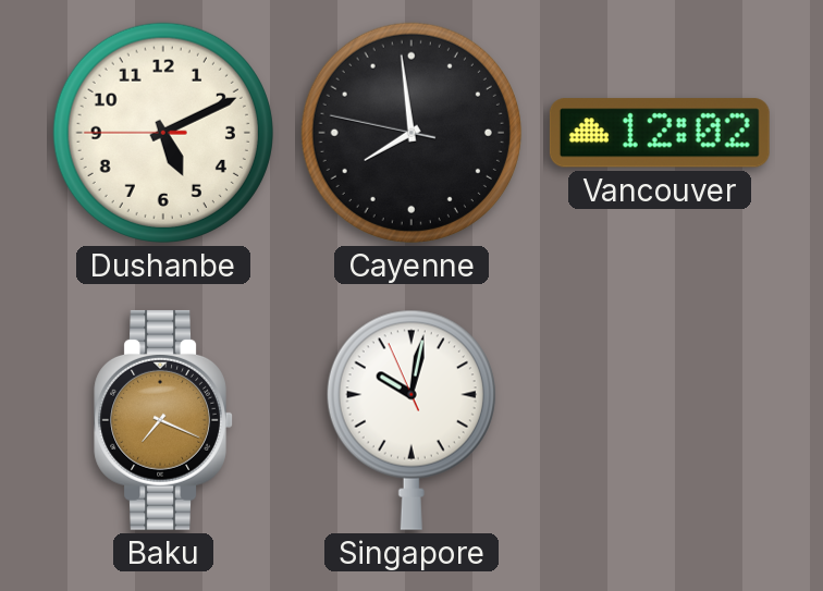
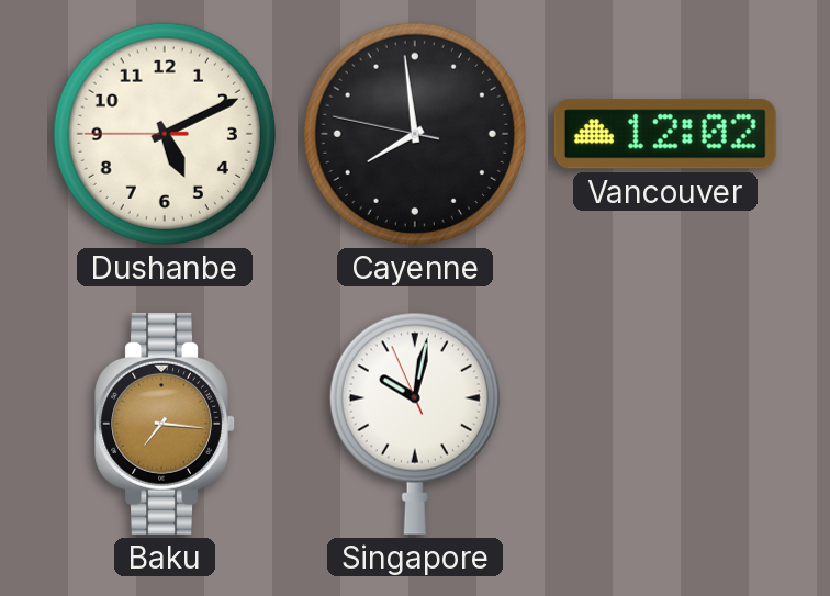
Baku: 7:19 -> 7:16 (165, 424)
